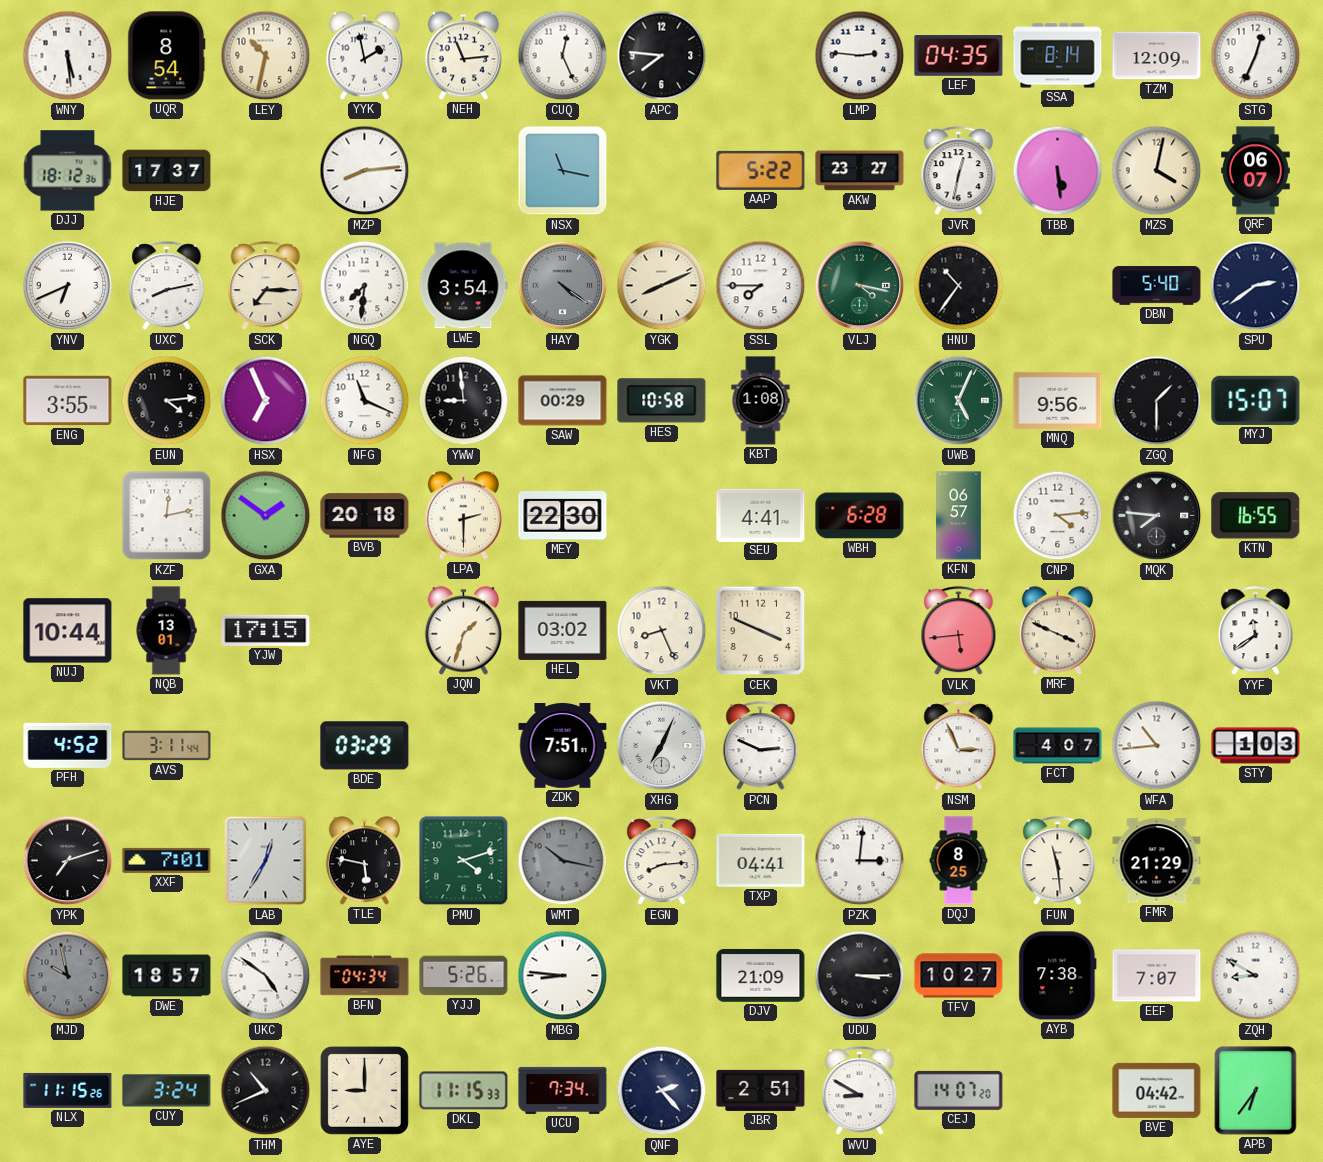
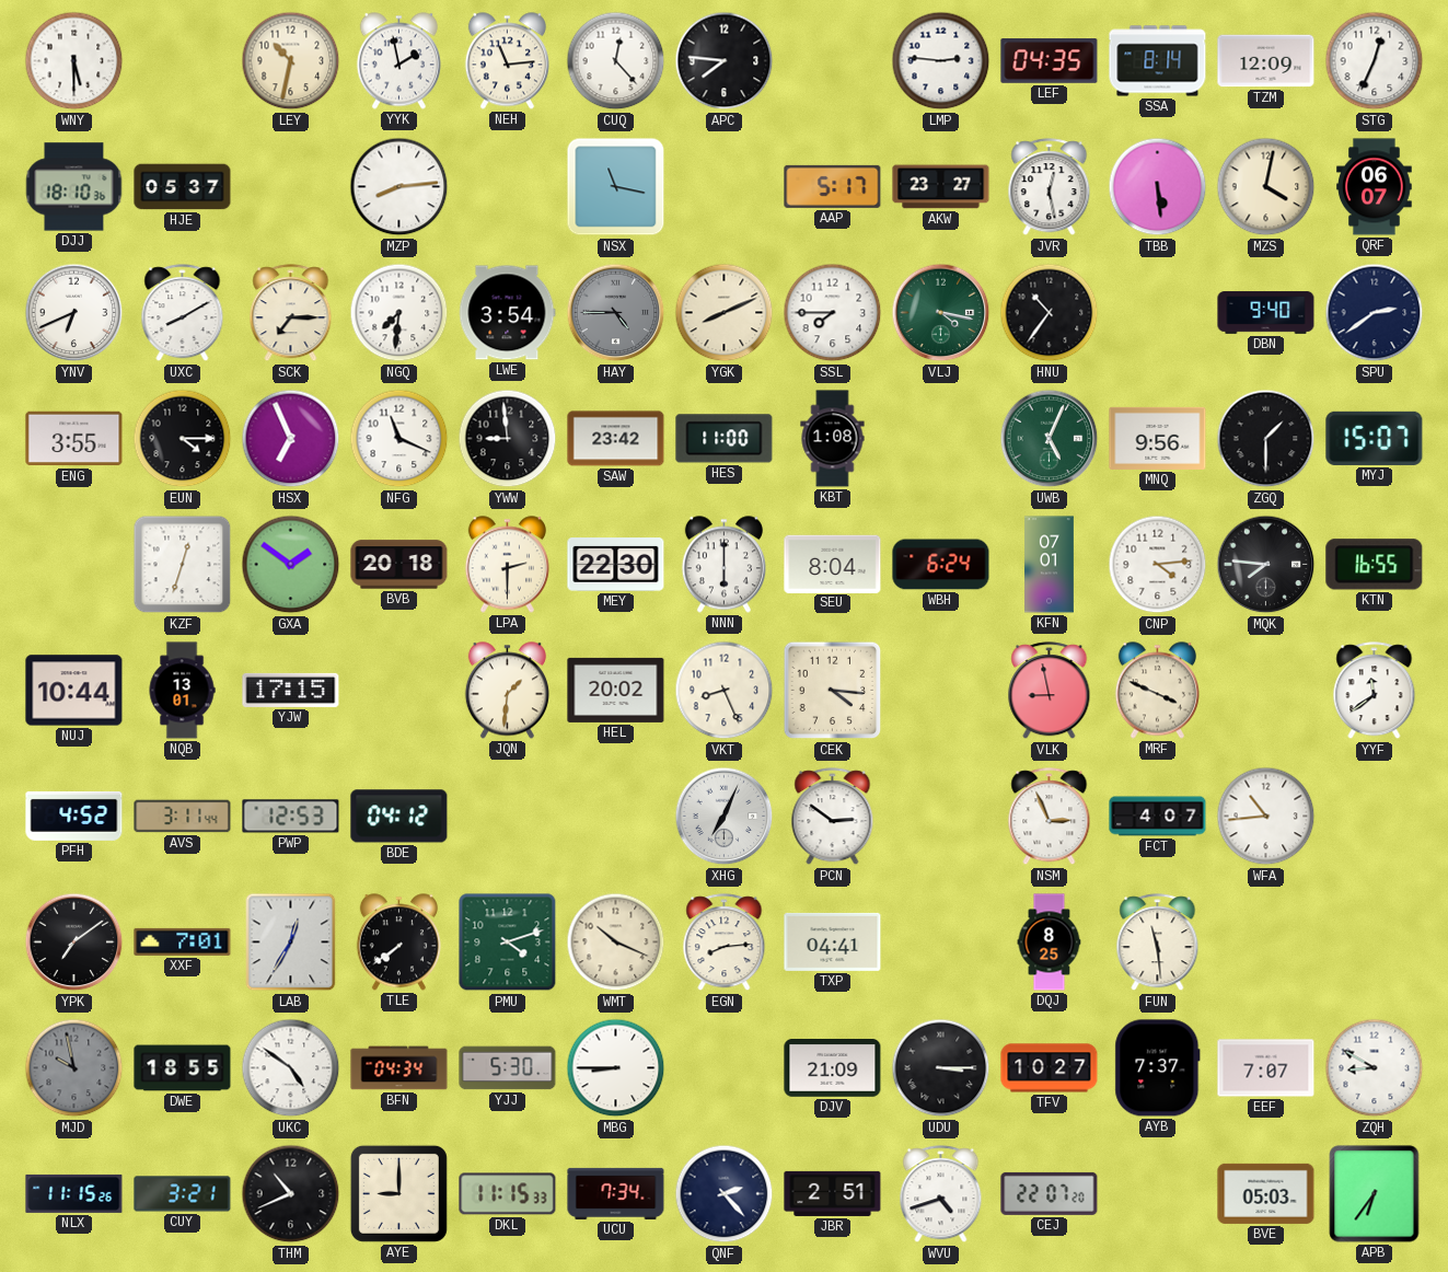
WNY: 5:29 -> 5:30 (74, 61)
UQR: 8:54 -> none (167, 56)
CUQ: 12:26 -> 12:23 (616, 61)
DJJ: 18:12 -> 18:10 (74, 187)
HJE: 17:37 -> 05:37 (183, 187)
AAP: 5:22 -> 5:17 (833, 186)
JVR: 12:32 -> 12:28 (1050, 187)
UXC: 8:13 -> 8:10 (183, 313)
HAY: 4:21 -> 4:45 (616, 313)
DBN: 5:40 -> 9:40 (1266, 313)
EUN: 4:14 -> 4:15 (183, 439)
SAW: 00:29 -> 23:42 (616, 439)
HES: 10:58 -> 11:00 (725, 439)
KZF: 12:13 -> 12:33 (183, 565)
NNN: none -> 6:00 (723, 565)
SEU: 4:41 -> 8:04 (833, 564)
WBH: 6:28 -> 6:24 (941, 565)
KFN: 06:57 -> 07:01 (1050, 565)
JQN: 1:33 -> 1:31 (507, 691)
HEL: 03:02 -> 20:02 (616, 690)
CEK: 3:49 -> 4:16 (833, 691)
VLK: 5:44 -> 8:58 (1050, 691)
PWP: none -> 12:53 (291, 817)
BDE: 03:29 -> 04:12 (399, 817)
ZDK: 7:51 -> none (563, 746)
PCN: 2:49 -> 2:51 (833, 817)
STY: 1:03 -> none (1256, 746)
YPK: 7:12 -> 7:09 (74, 943)
TLE: 5:47 -> 7:39 (398, 943)
WMT: 10:17 -> 10:19 (616, 943)
WMT dial: grey -> cream (616, 943)
PZK: 3:01 -> none (860, 861)
FMR: 21:29 -> none (1157, 861)
DWE: 18:57 -> 18:55 (183, 1068)
YJJ: 5:26 -> 5:30 (508, 1068)
MBG: 8:46 -> 8:45 (616, 1068)
AYB: 7:38 -> 7:37 (1158, 1068)
CUY: 3:24 -> 3:21 (183, 1194)
WVU: 8:50 -> 4:42 (941, 1194)
CEJ: 14:07 -> 22:07 (1050, 1193)
BVE: 04:42 -> 05:03 (1266, 1193)
